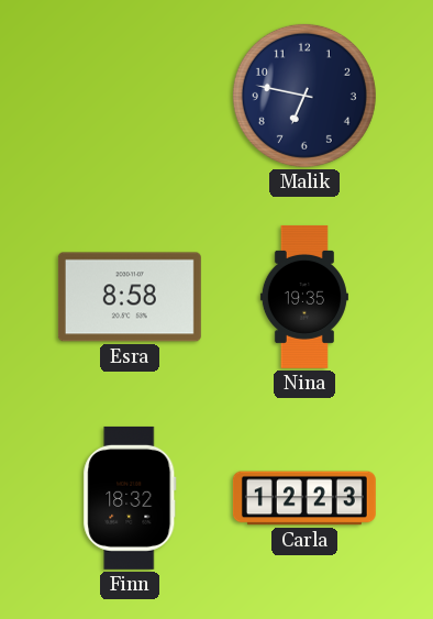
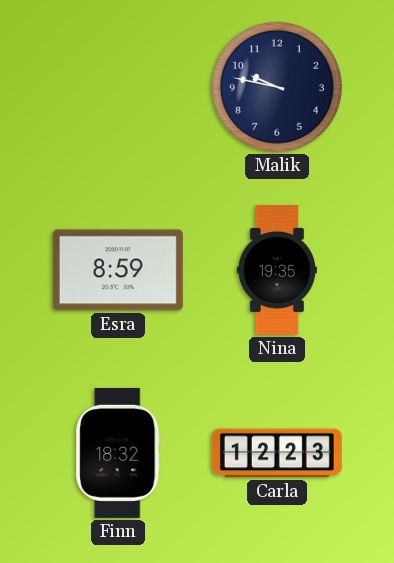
Malik: 6:47 -> 9:47 (277, 87)
Esra: 8:58 -> 8:59 (118, 270)
